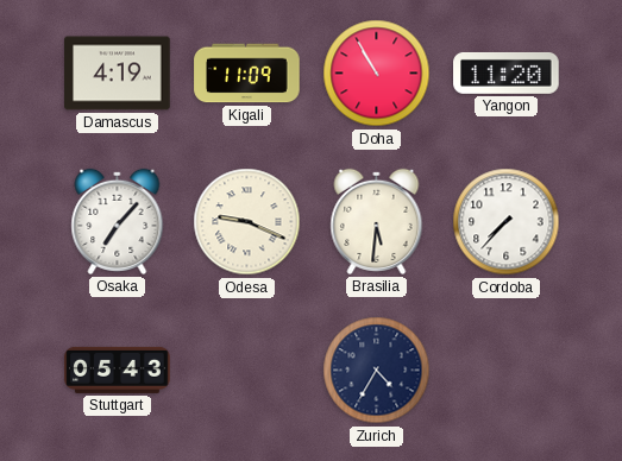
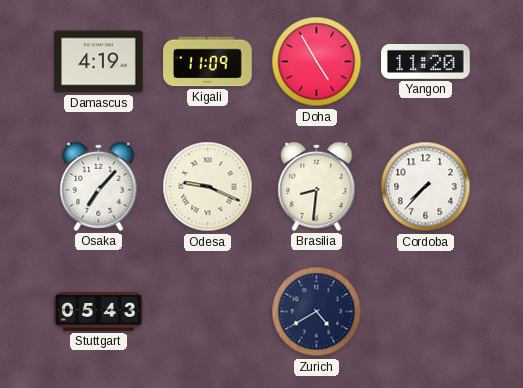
Doha: 10:55 -> 4:55 (317, 62)
Brasilia: 5:31 -> 8:31 (317, 186)
Zurich: 4:35 -> 4:40 (317, 312)
